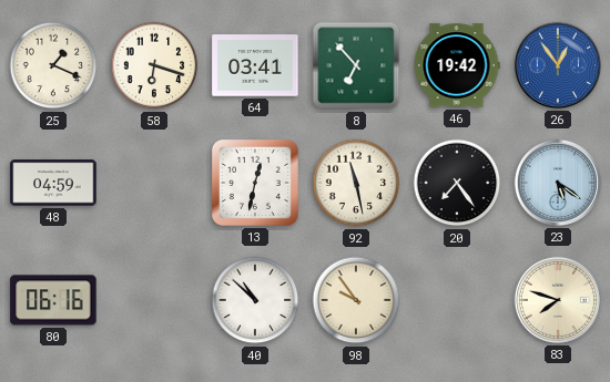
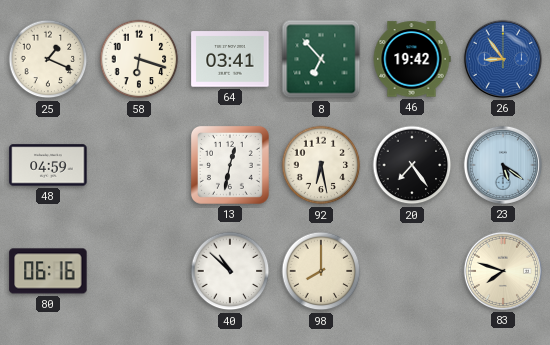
26: 12:54 -> 8:54 (503, 59)
92: 11:28 -> 6:28 (321, 165)
98: 9:54 -> 8:00 (321, 271)
